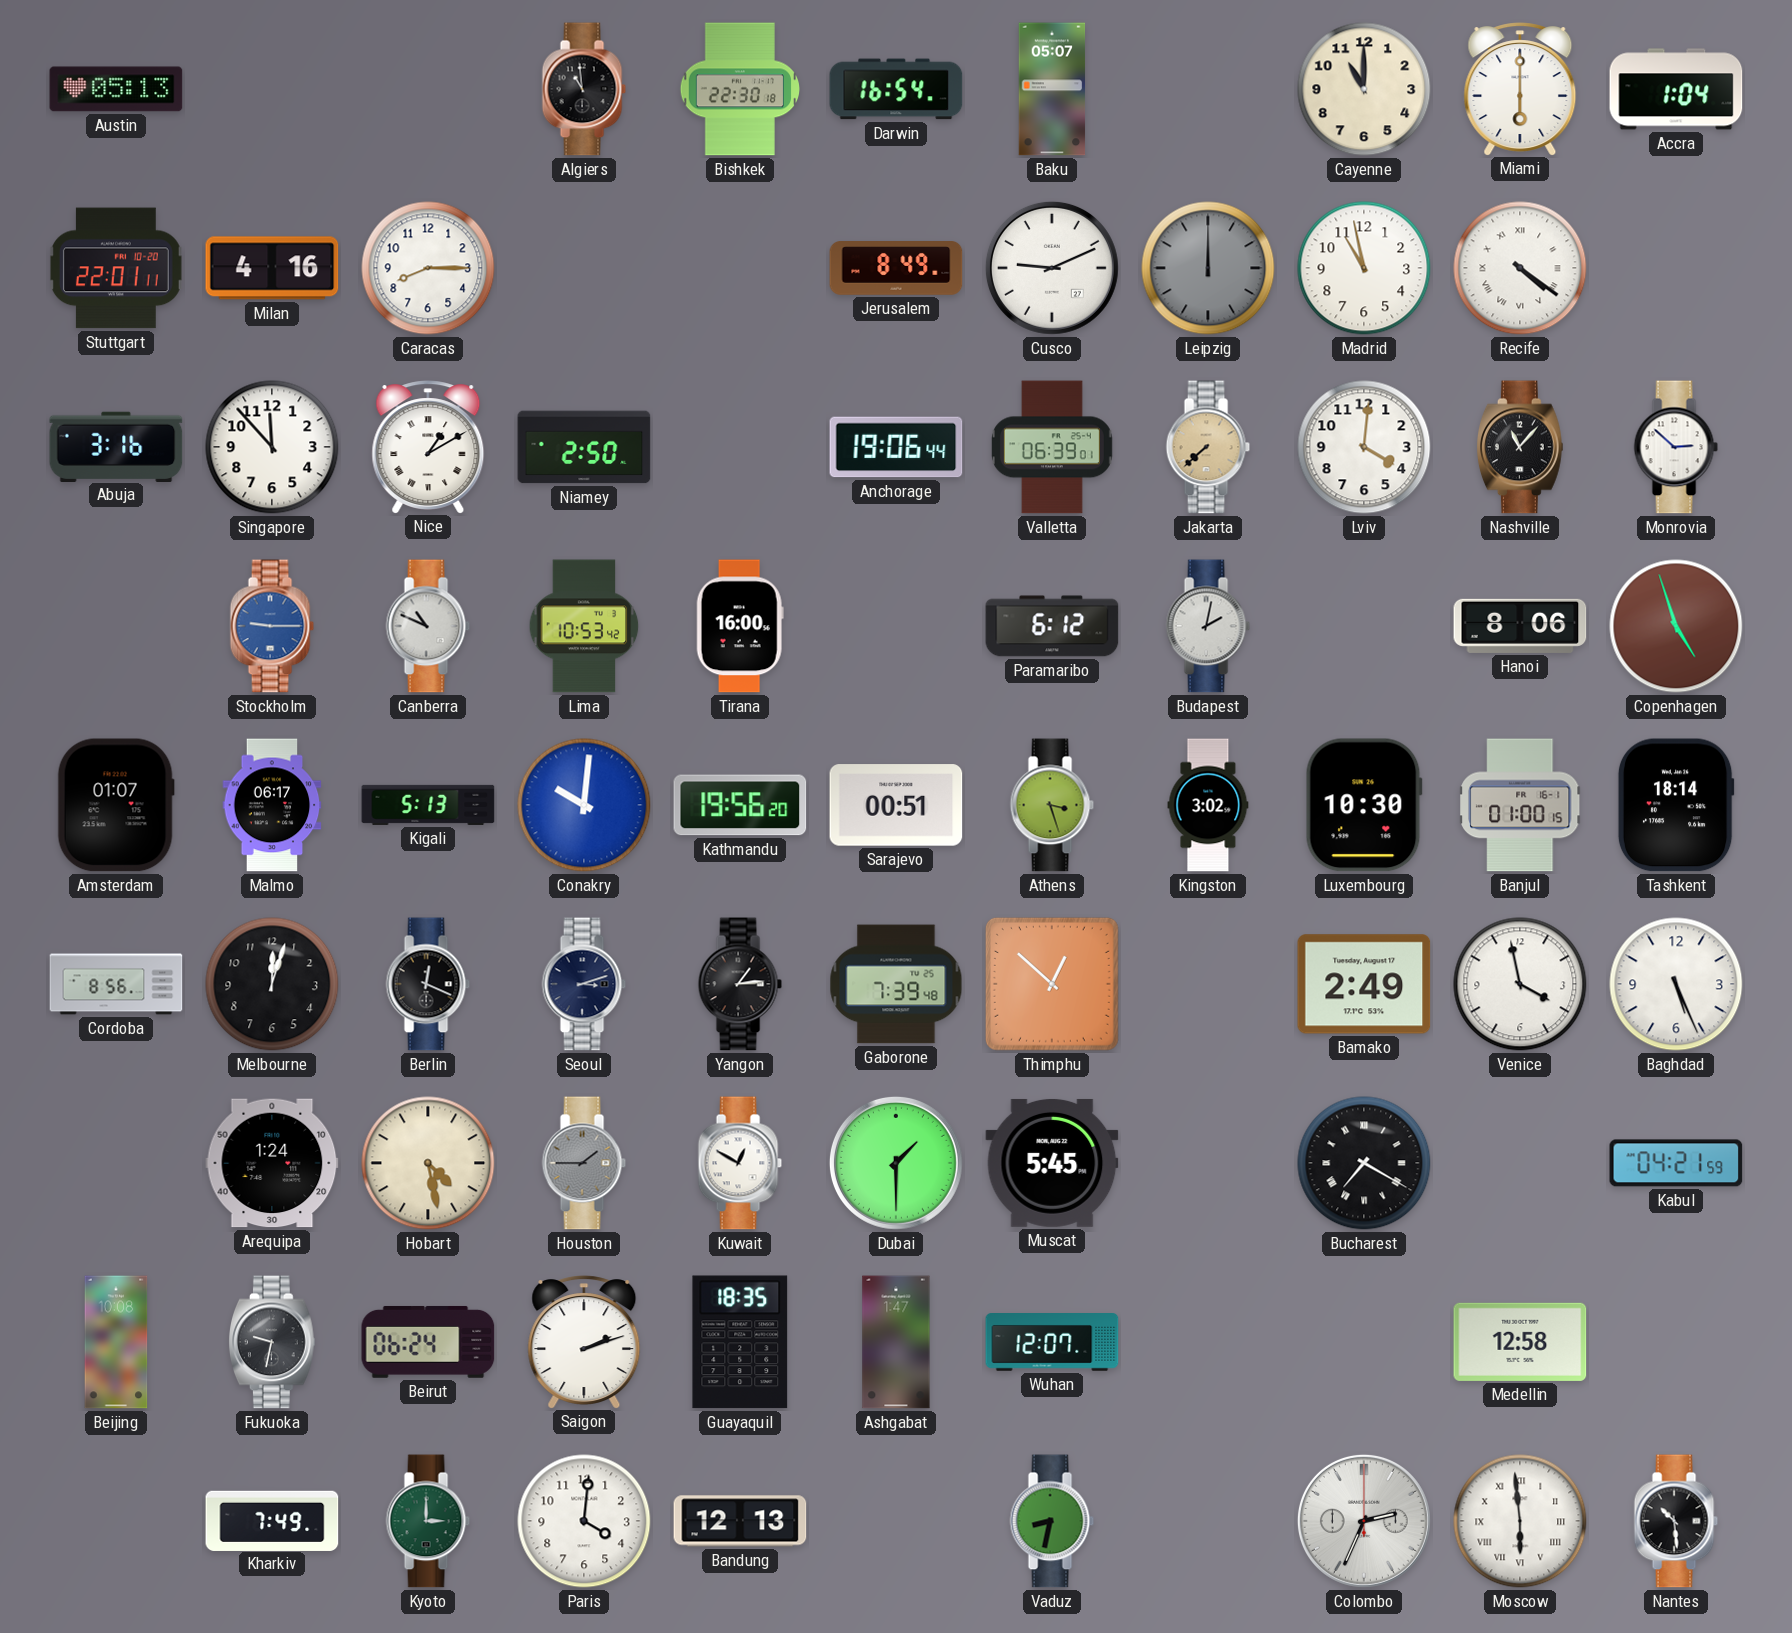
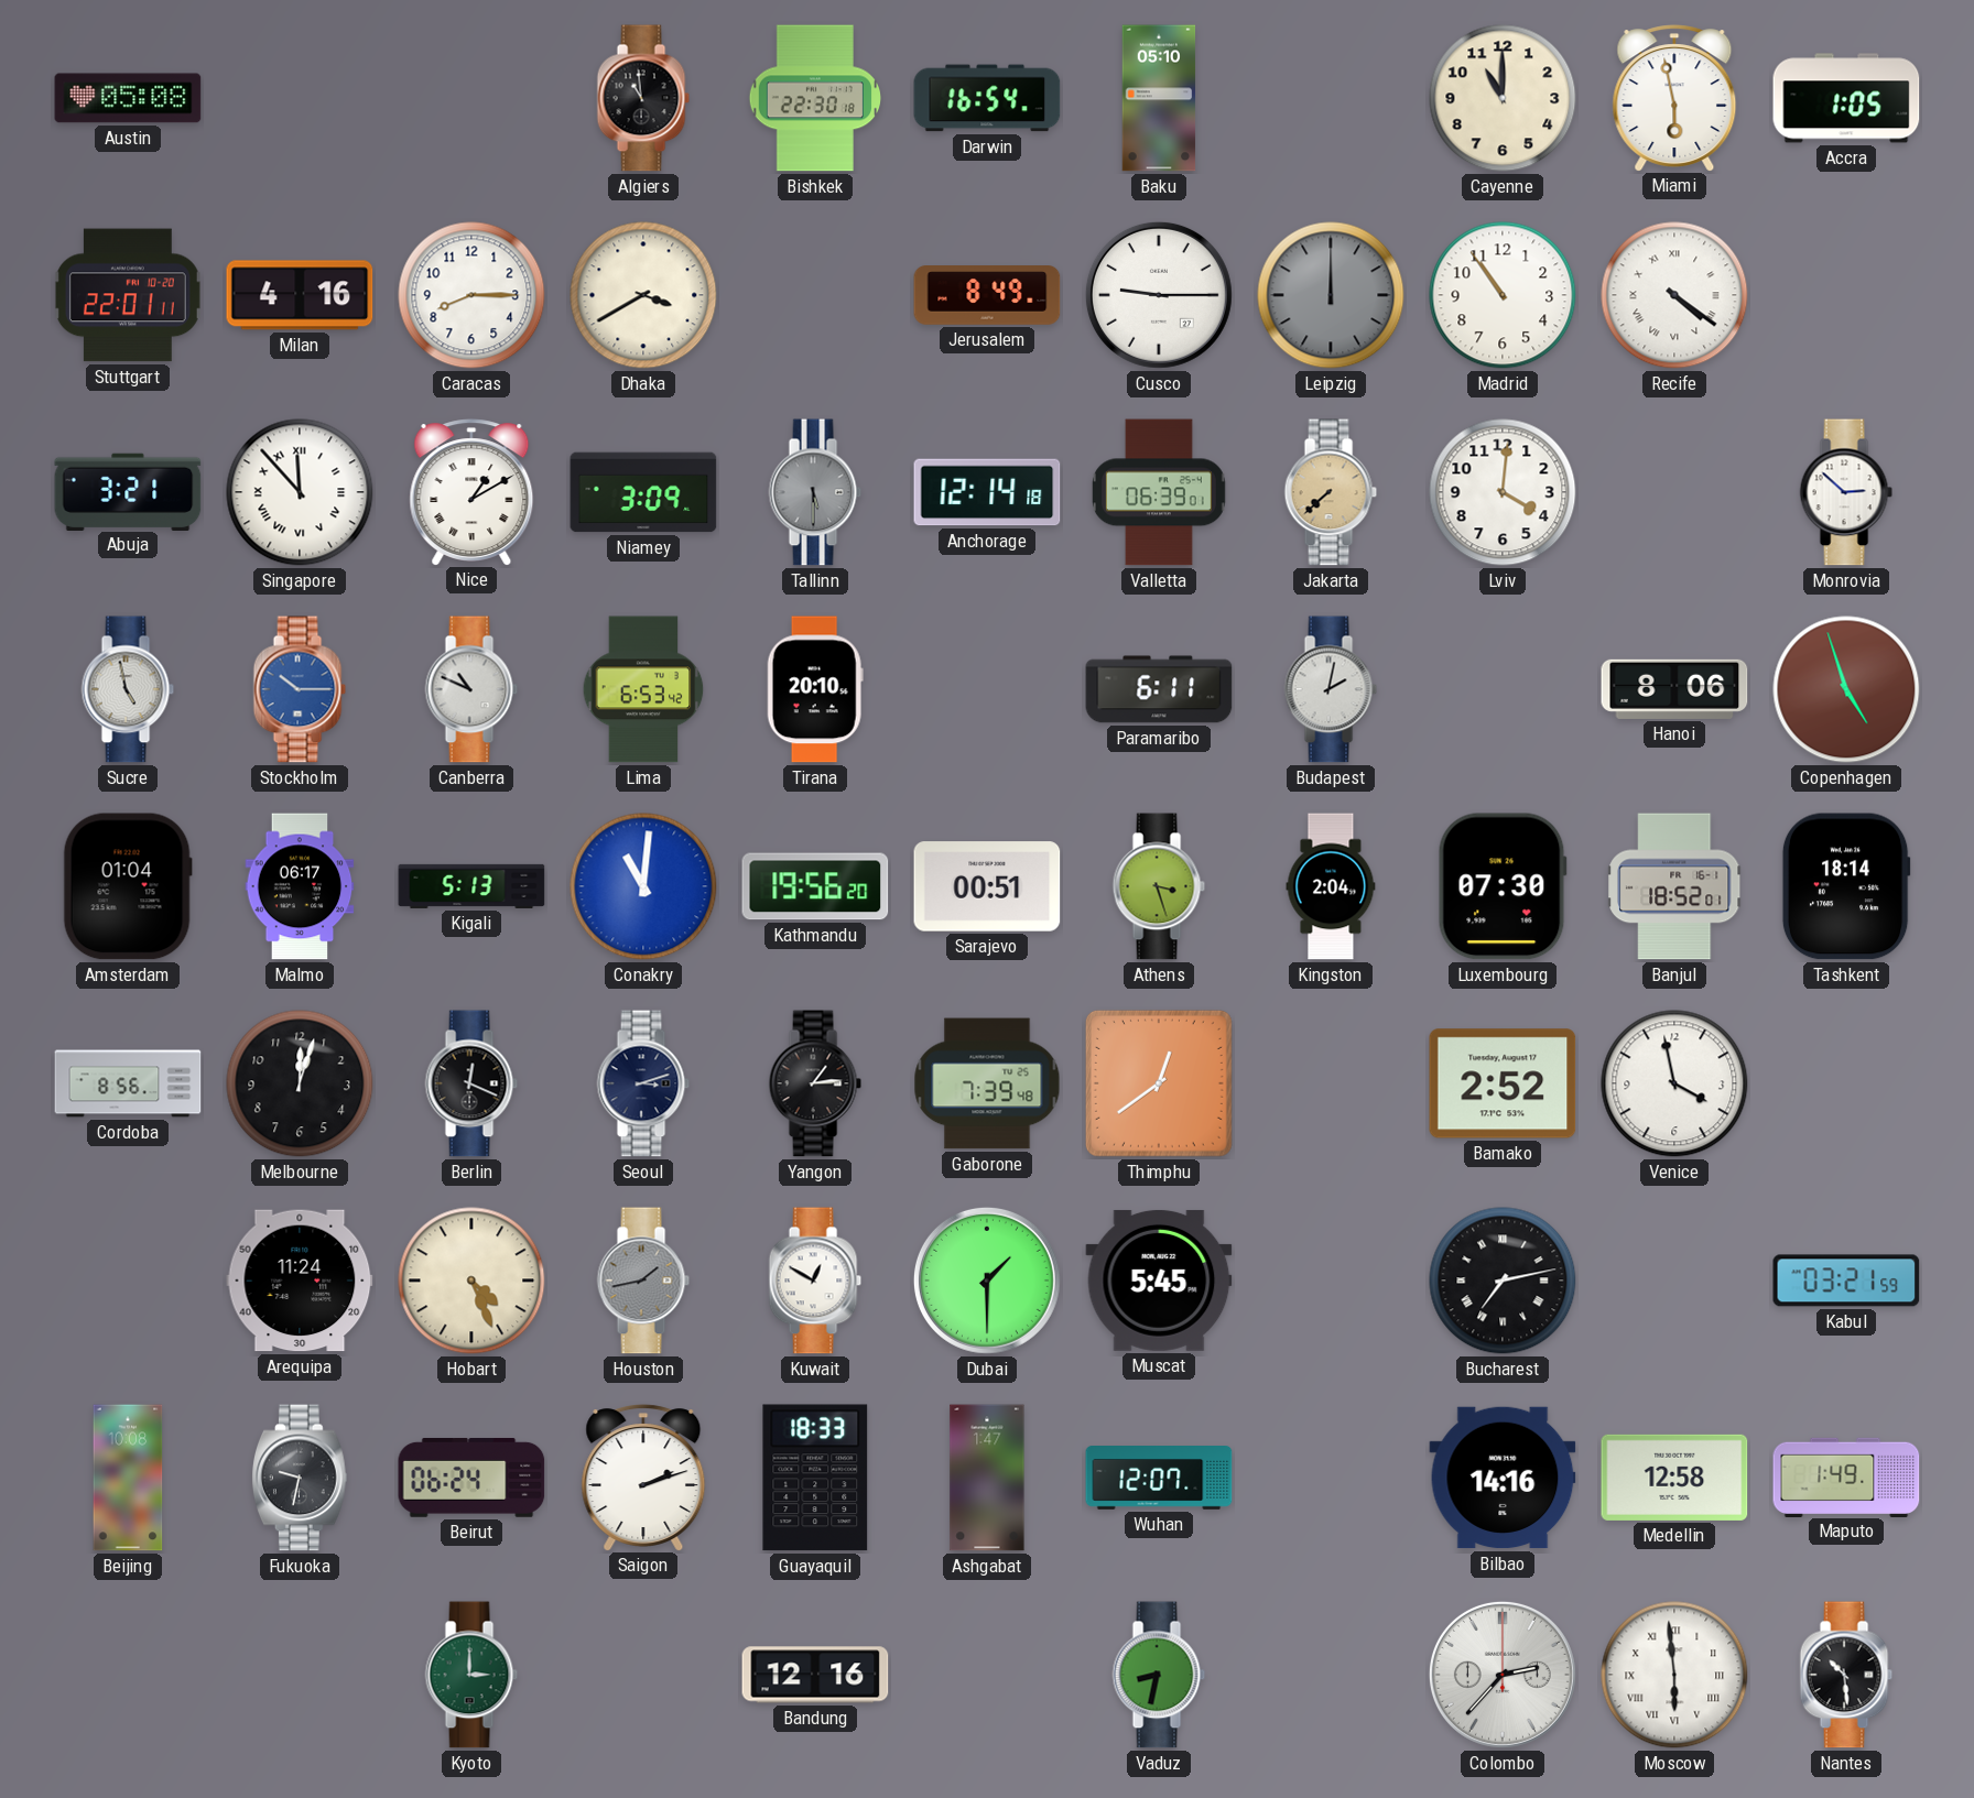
Austin: 05:13 -> 05:08 (128, 98)
Baku: 05:07 -> 05:10 (1159, 98)
Miami: 6:00 -> 5:58 (1674, 98)
Accra: 1:04 -> 1:05 (1846, 98)
Dhaka: none -> 3:40 (643, 295)
Cusco: 9:11 -> 9:15 (1159, 295)
Madrid: 10:58 -> 10:54 (1503, 295)
Abuja: 3:16 -> 3:21 (128, 491)
Singapore numerals: Arabic -> Roman (300, 492)
Niamey: 2:50 -> 3:09 (643, 492)
Tallinn: none -> 5:30 (815, 492)
Anchorage: 19:06 -> 12:14 (987, 492)
Nashville: 11:07 -> none (1520, 447)
Sucre: none -> 4:58 (128, 689)
Stockholm: 9:15 -> 10:15 (300, 689)
Lima: 10:53 -> 6:53 (643, 689)
Tirana: 16:00 -> 20:10 (815, 689)
Paramaribo: 6:12 -> 6:11 (1159, 689)
Amsterdam: 01:07 -> 01:04 (128, 886)
Conakry: 10:01 -> 11:01 (643, 886)
Kingston: 3:02 -> 2:04 (1331, 886)
Luxembourg: 10:30 -> 07:30 (1503, 886)
Banjul: 01:00 -> 18:52 (1675, 886)
Thimphu: 12:52 -> 12:39 (1159, 1083)
Bamako: 2:49 -> 2:52 (1503, 1083)
Baghdad: 5:26 -> none (1676, 984)
Arequipa: 1:24 -> 11:24 (300, 1281)
Hobart: 4:28 -> 4:26 (471, 1281)
Houston: 1:45 -> 1:43 (643, 1281)
Bucharest: 7:20 -> 7:13 (1503, 1281)
Kabul: 04:21 -> 03:21 (1846, 1281)
Guayaquil: 18:35 -> 18:33 (815, 1478)
Bilbao: none -> 14:16 (1503, 1478)
Maputo: none -> 1:49 (1846, 1476)
Kharkiv: 7:49 -> none (272, 1520)
Paris: 4:01 -> none (584, 1521)
Bandung: 12:13 -> 12:16 (815, 1675)
Colombo: 2:34 -> 2:37 (1503, 1675)
